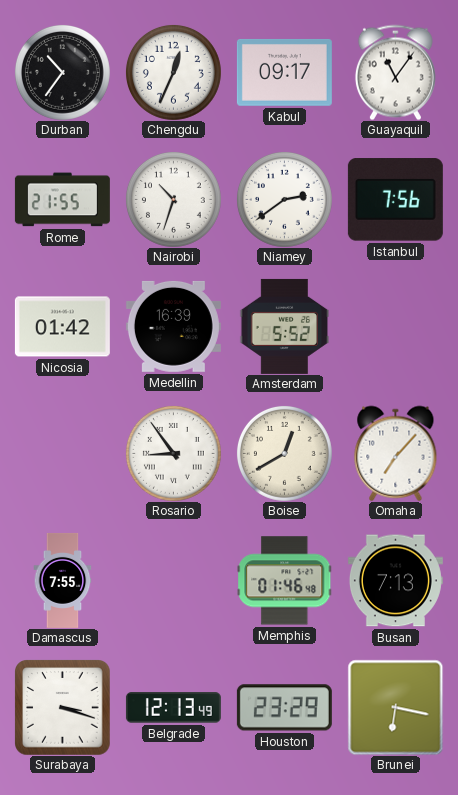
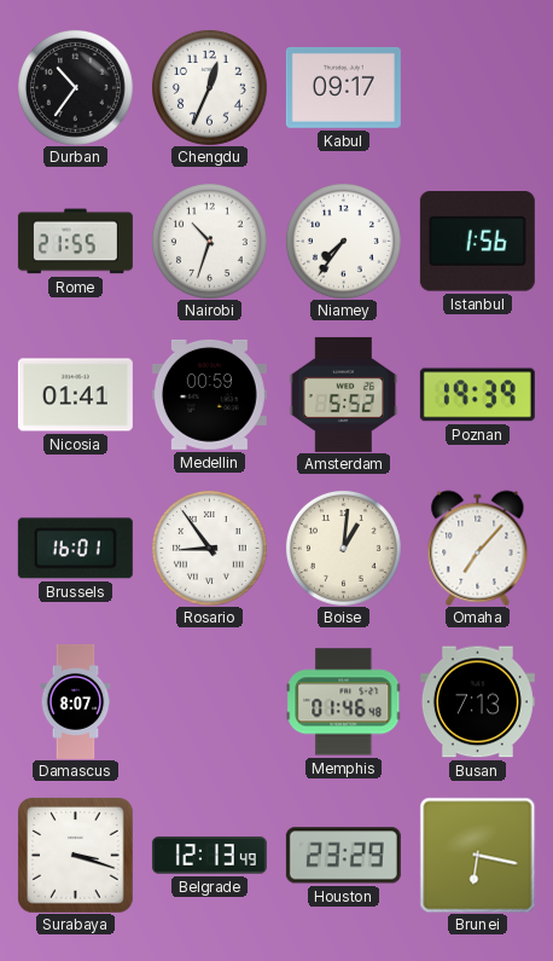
Guayaquil: 11:06 -> none (395, 72)
Niamey: 2:39 -> 7:36 (343, 241)
Istanbul: 7:56 -> 1:56 (477, 242)
Nicosia: 01:42 -> 01:41 (75, 395)
Medellin: 16:39 -> 00:59 (209, 394)
Poznan: none -> 19:39 (477, 395)
Brussels: none -> 16:01 (75, 549)
Boise: 12:40 -> 1:01 (343, 548)
Damascus: 7:55 -> 8:07 (76, 701)
